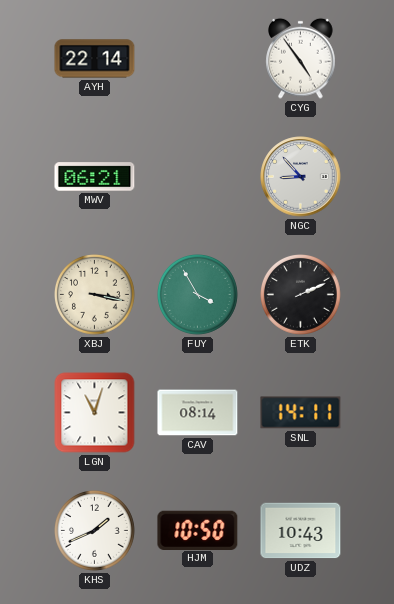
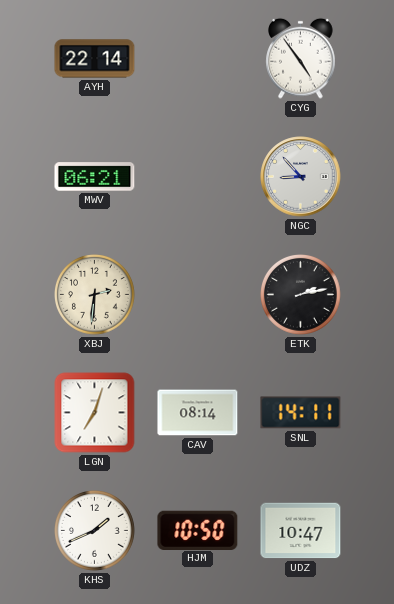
XBJ: 3:17 -> 2:31 (95, 295)
FUY: 3:55 -> none (198, 295)
ETK: 2:11 -> 2:13 (301, 295)
LGN: 11:03 -> 7:03 (95, 413)
UDZ: 10:43 -> 10:47 (301, 531)
